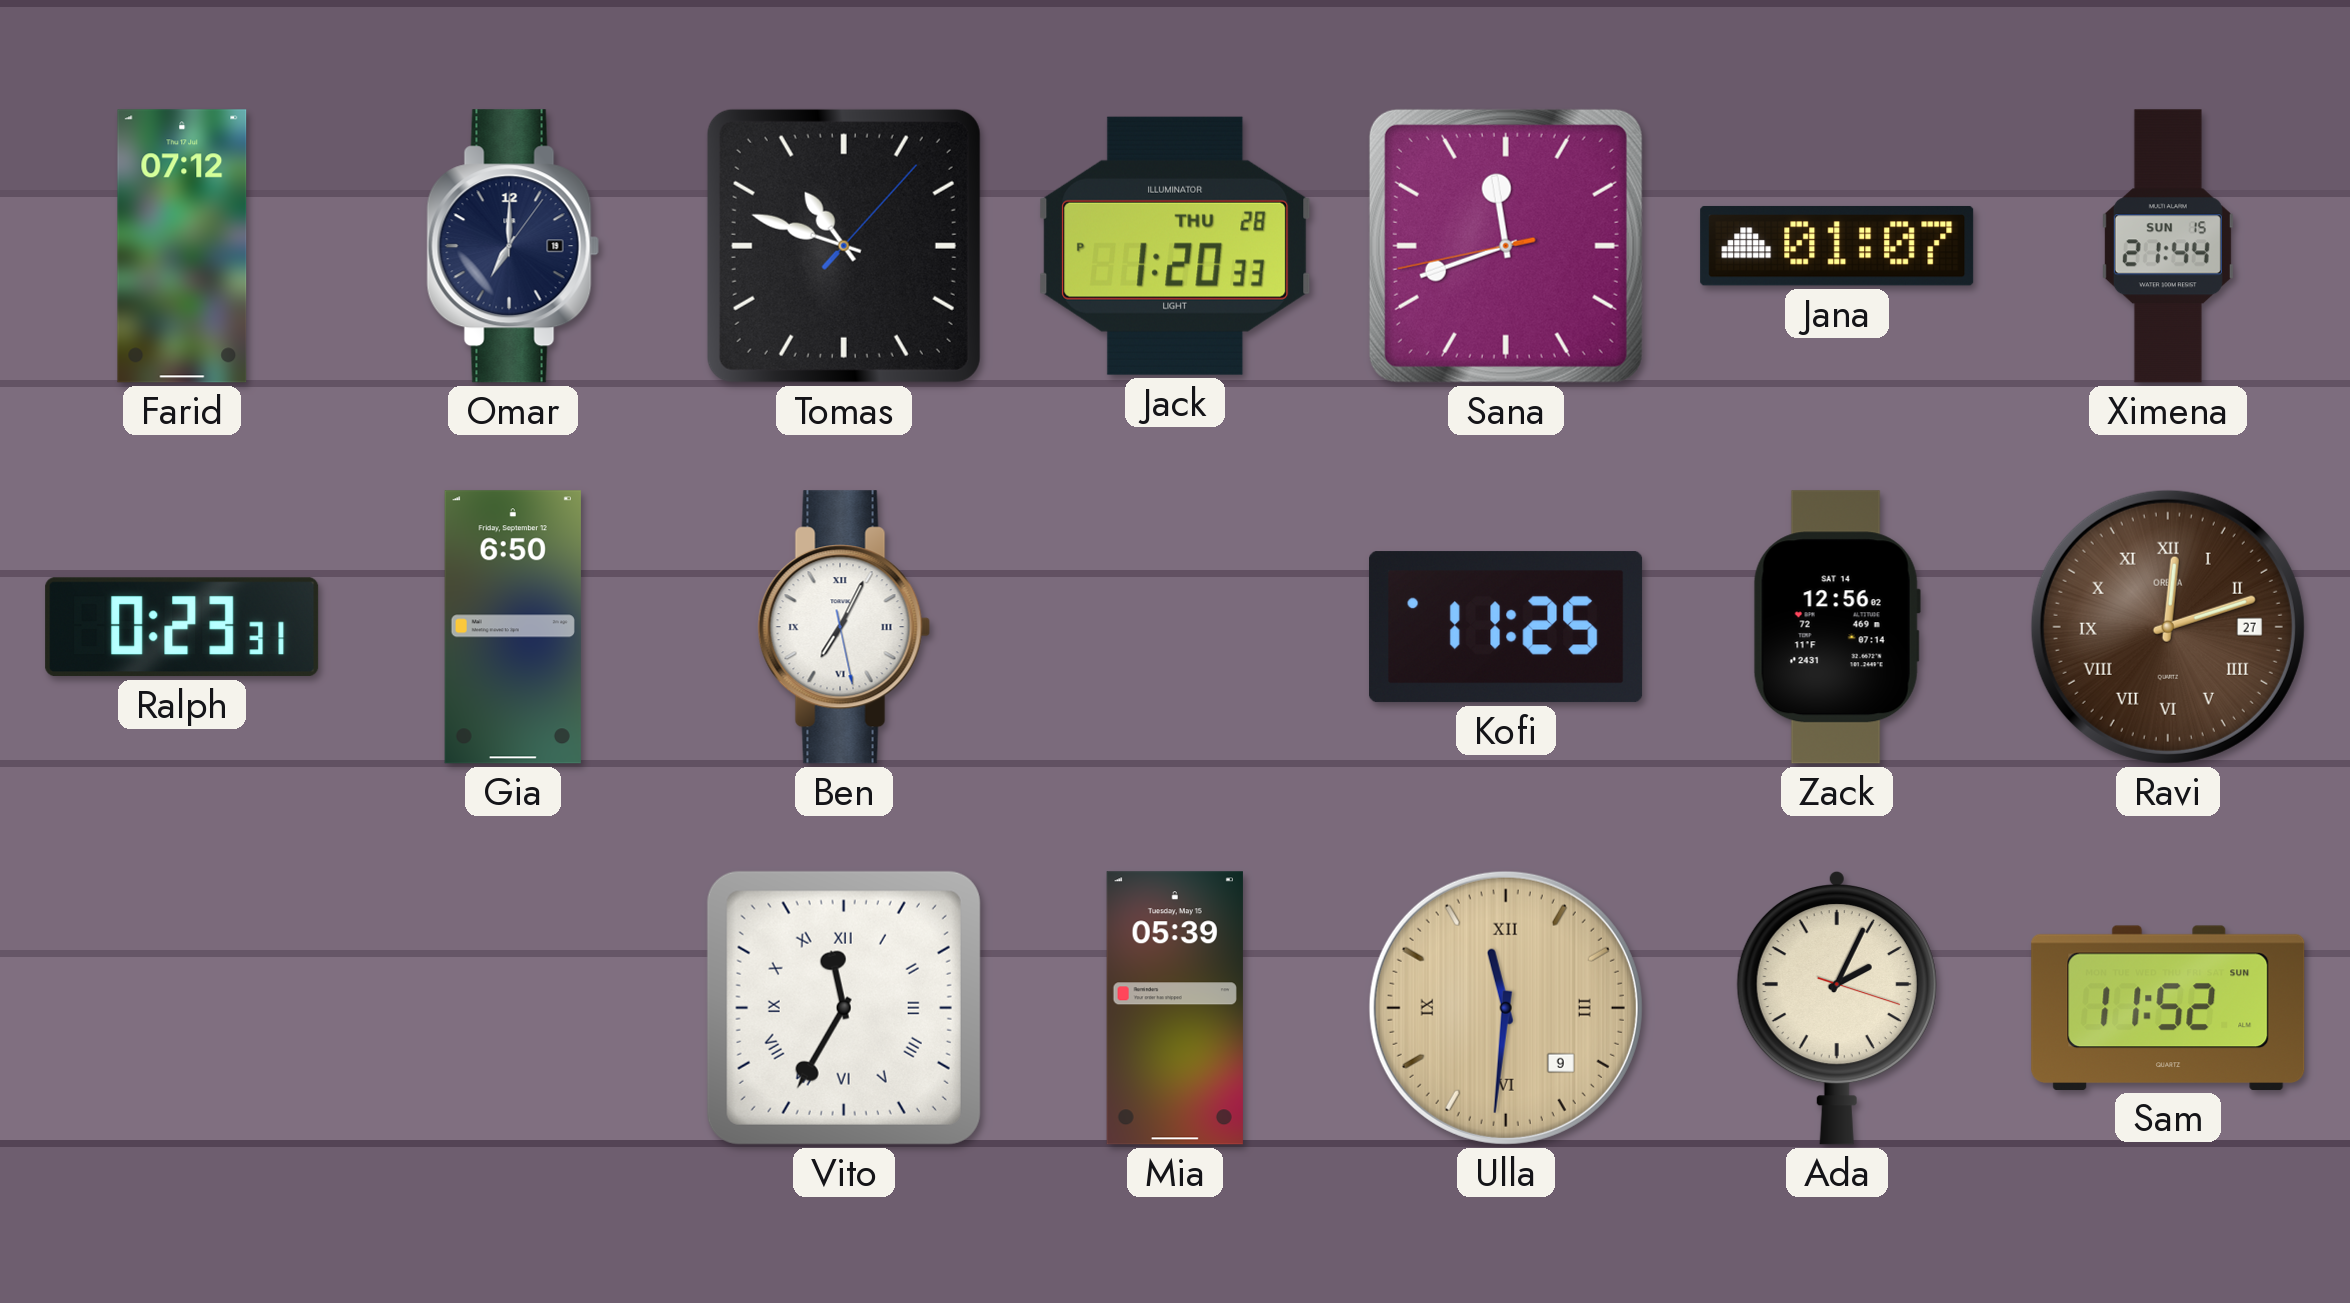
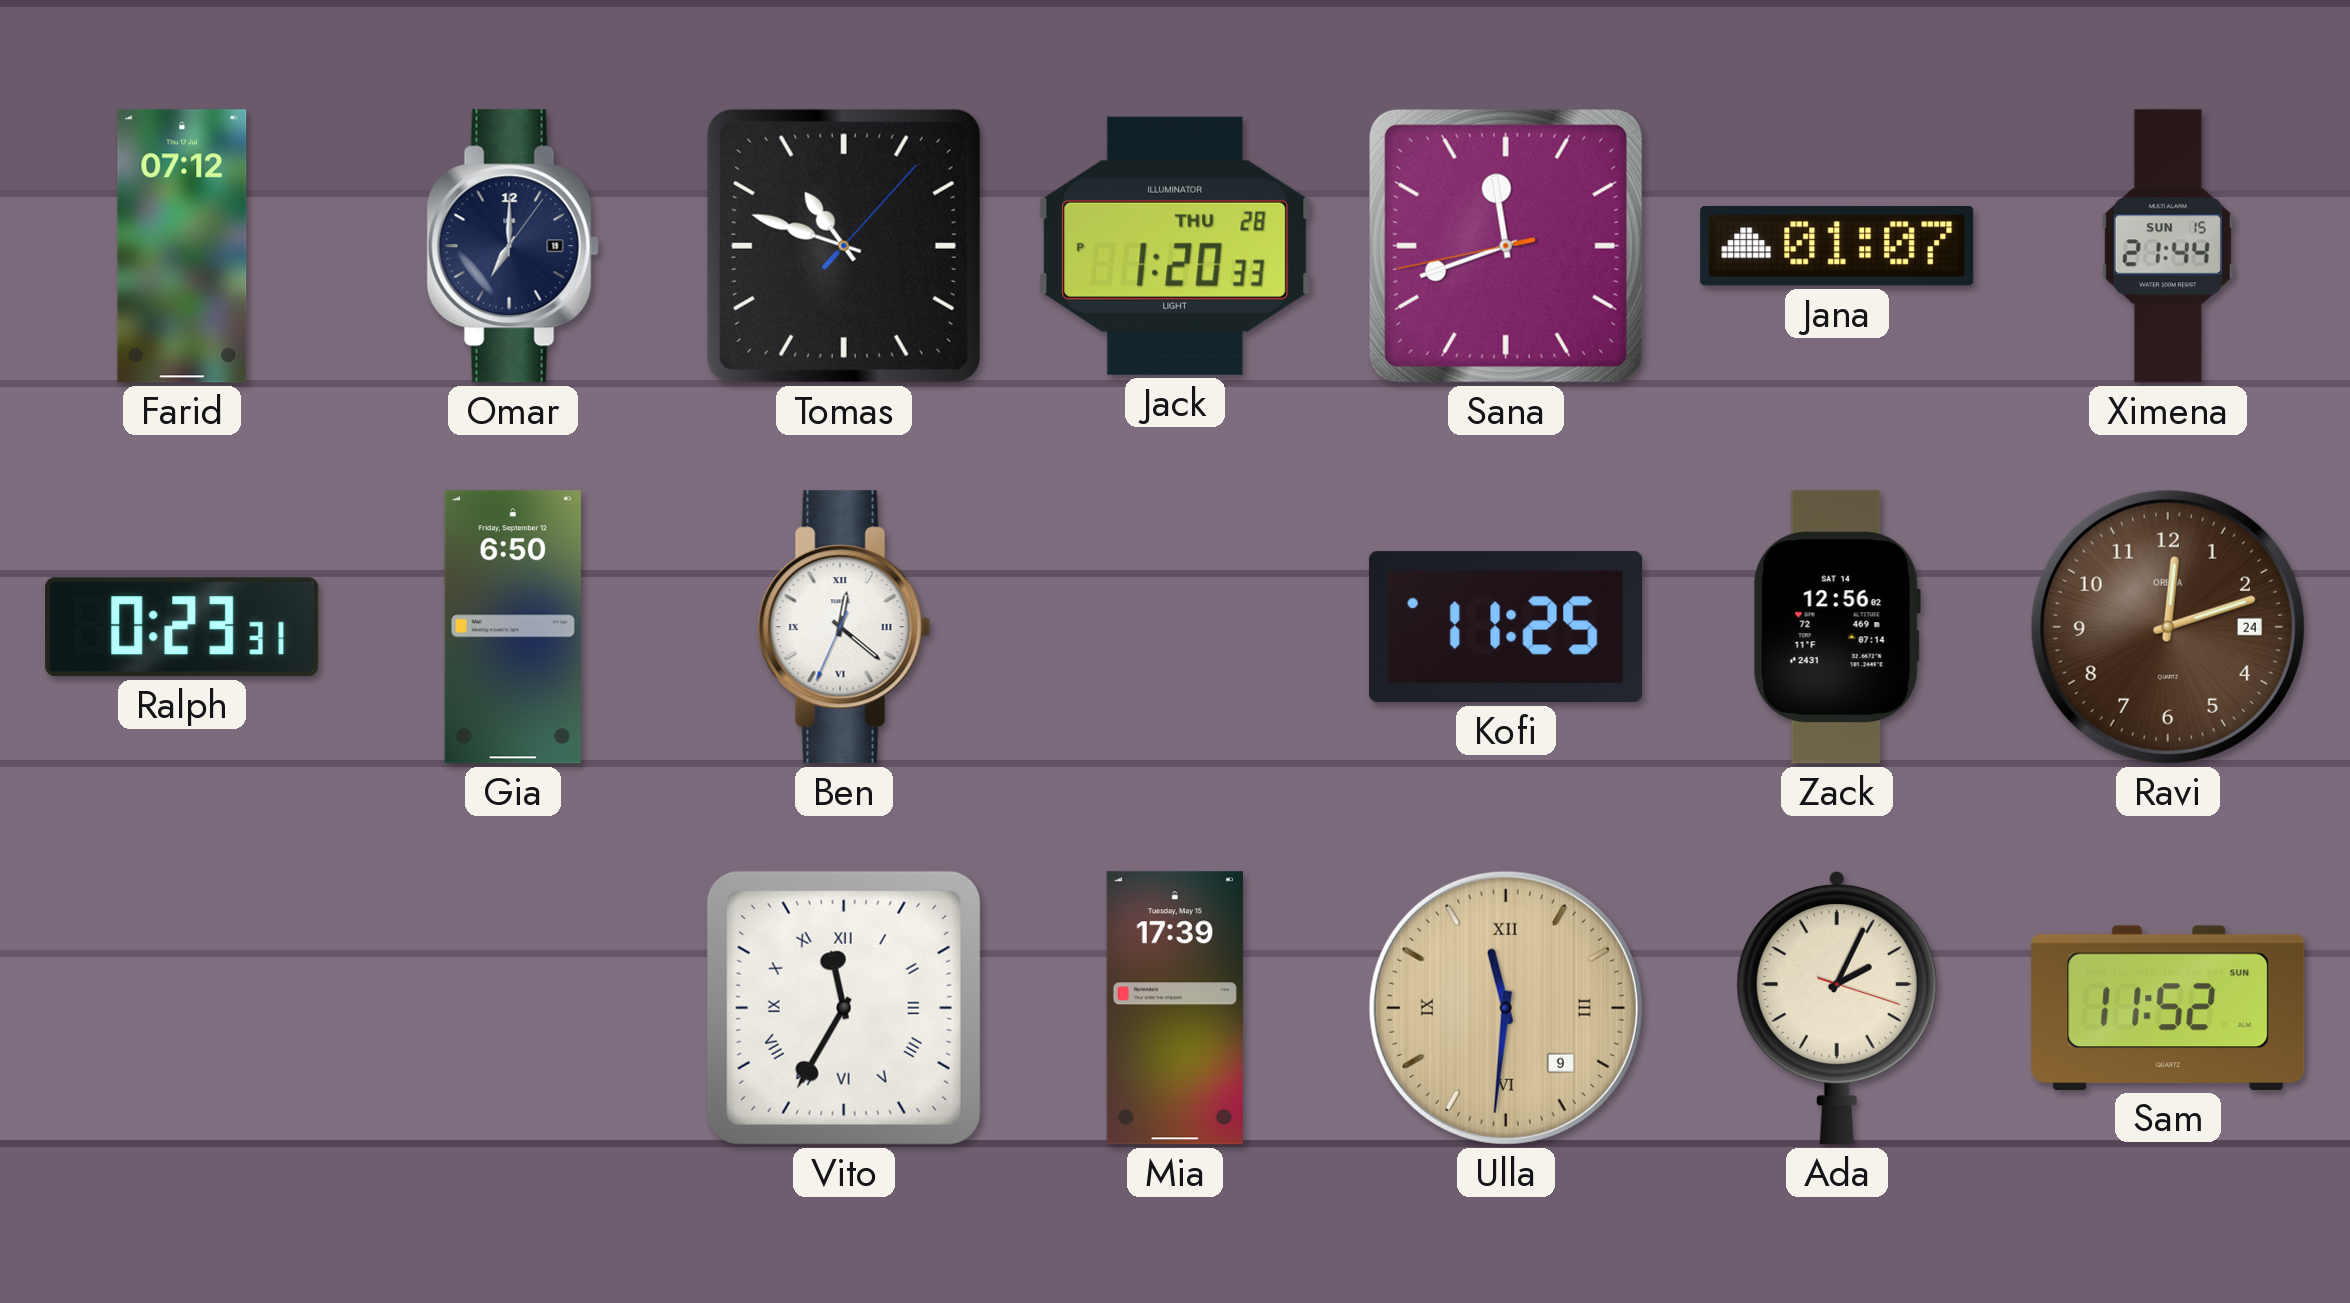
Ben: 7:04 -> 12:21 (844, 627)
Ravi date: 27 -> 24 (2168, 627)
Ravi numerals: Roman -> Arabic (2168, 627)
Mia: 05:39 -> 17:39 (1175, 1008)
